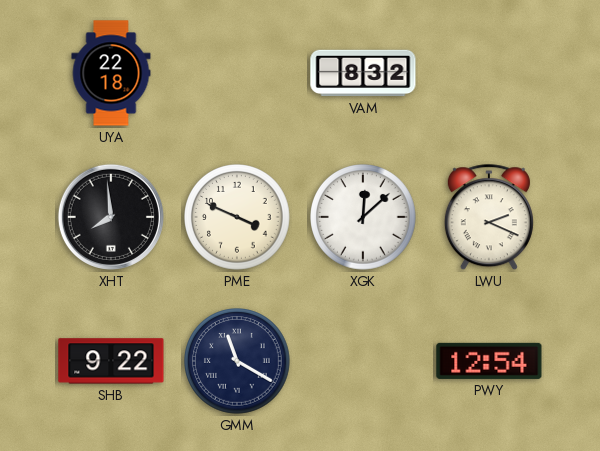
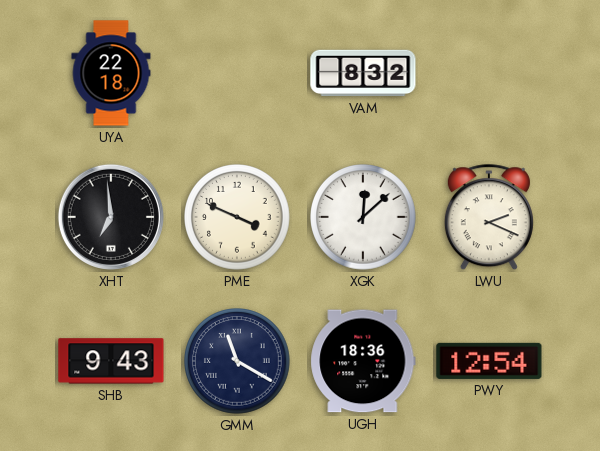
XHT: 7:59 -> 6:59 (111, 217)
SHB: 9:22 -> 9:43 (111, 361)
UGH: none -> 18:36 (363, 361)
